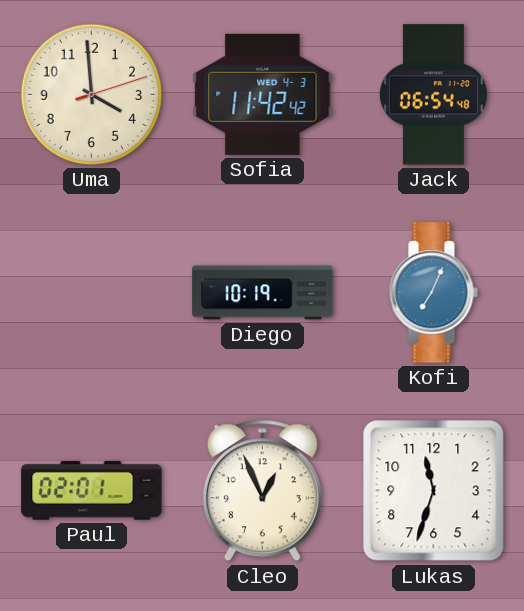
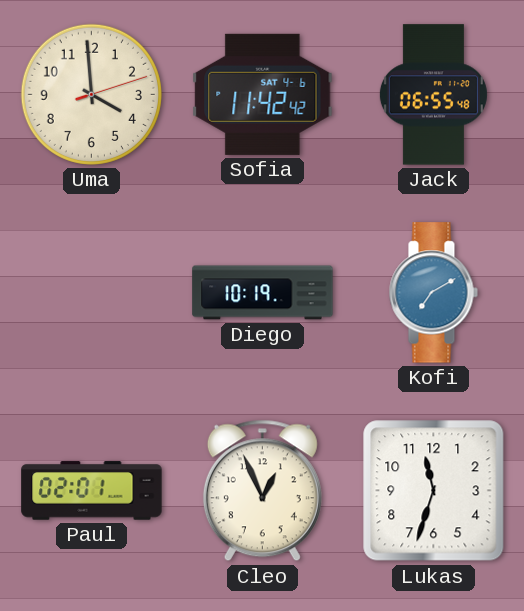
Sofia date: WED 4-3 -> SAT 4-6 (263, 94)
Jack: 06:54 -> 06:55 (433, 95)
Kofi: 7:04 -> 7:10 (433, 293)
